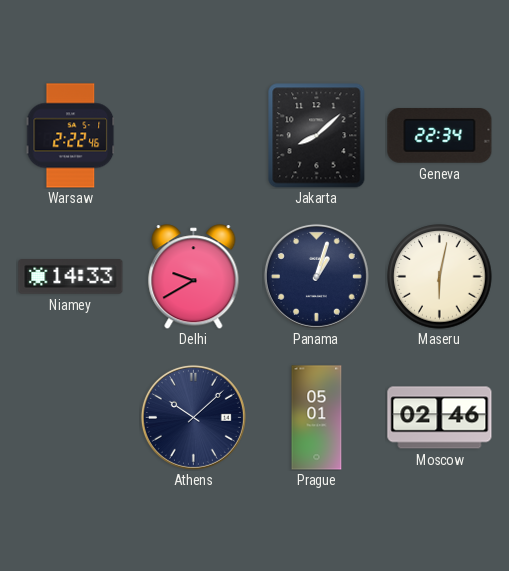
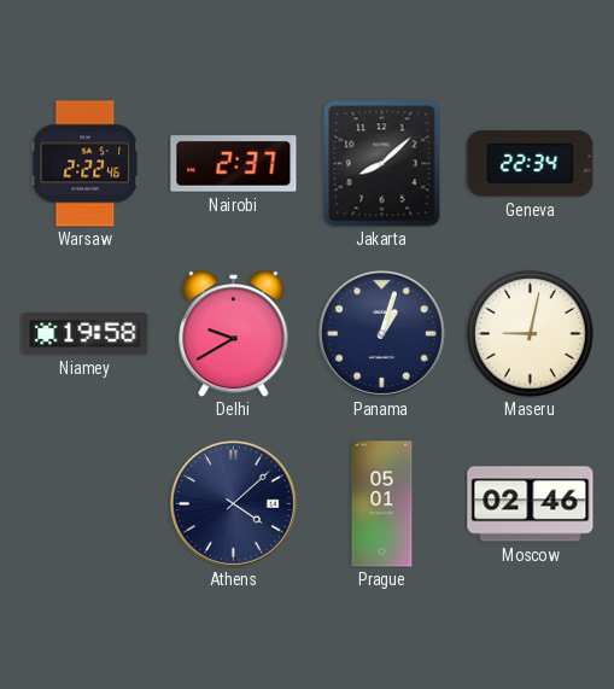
Nairobi: none -> 2:37 (234, 164)
Niamey: 14:33 -> 19:58 (86, 334)
Maseru: 6:02 -> 9:02 (531, 334)
Athens: 10:08 -> 4:08 (233, 503)
